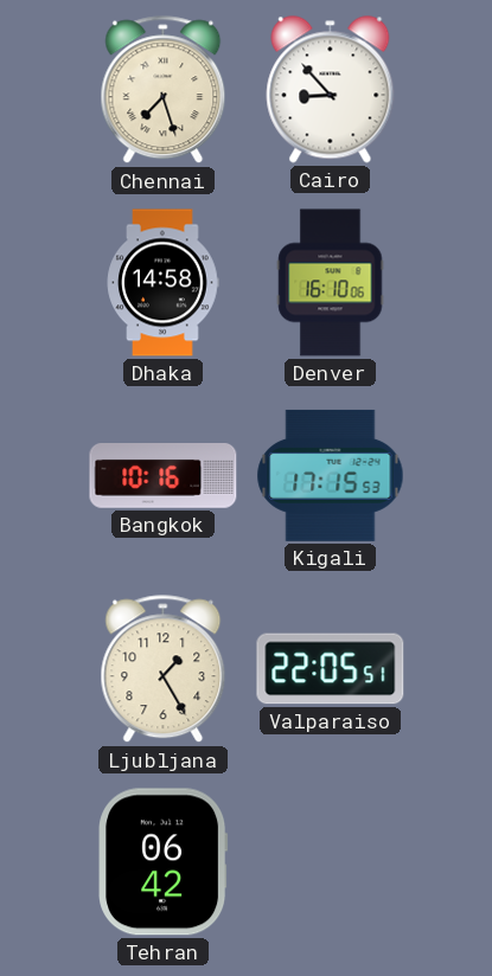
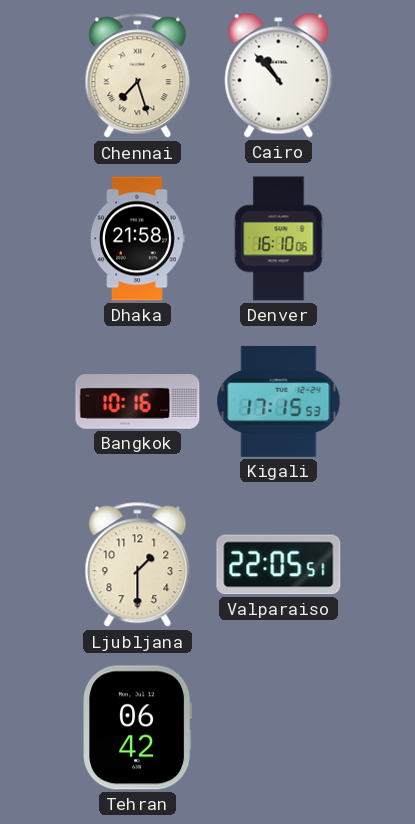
Cairo: 8:53 -> 10:53 (279, 76)
Dhaka: 14:58 -> 21:58 (137, 239)
Ljubljana: 1:25 -> 1:30 (138, 565)
